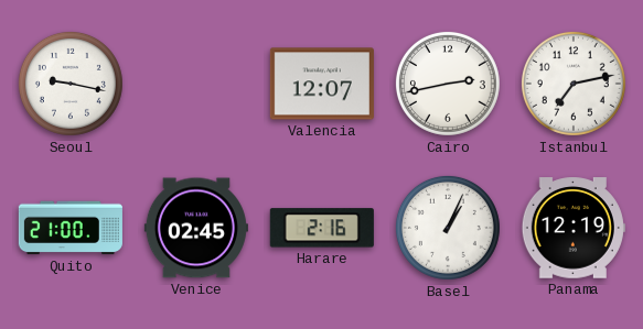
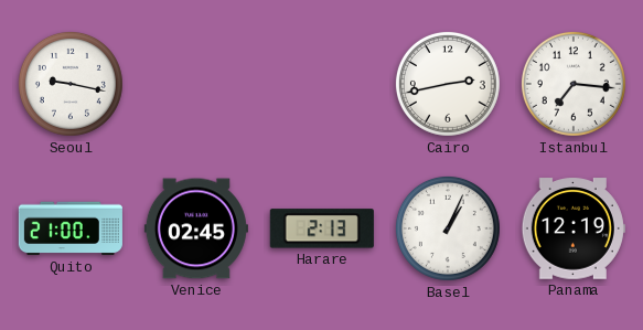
Valencia: 12:07 -> none (322, 84)
Istanbul: 7:13 -> 7:16 (574, 84)
Harare: 2:16 -> 2:13 (322, 228)
